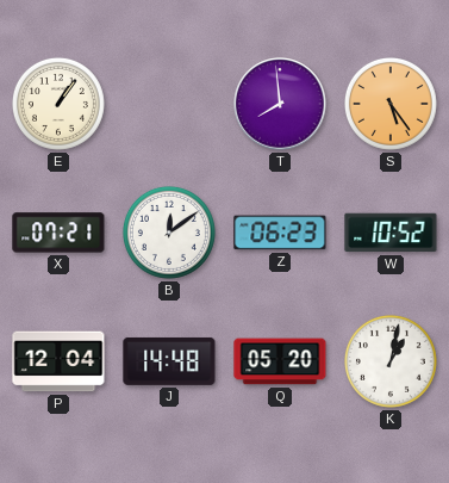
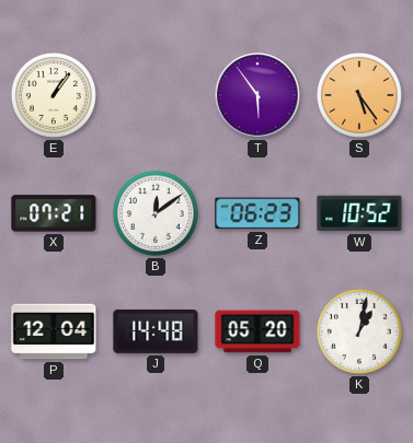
T: 7:59 -> 5:54 (257, 95)
